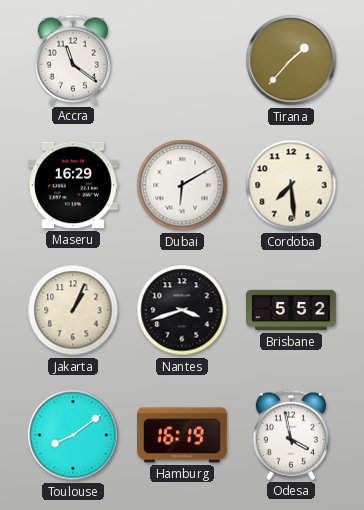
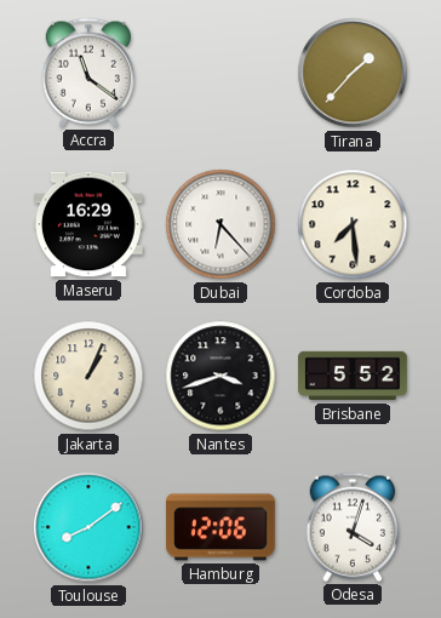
Dubai: 6:10 -> 6:23 (220, 224)
Hamburg: 16:19 -> 12:06 (220, 527)
Odesa: 3:58 -> 4:03 (353, 527)
